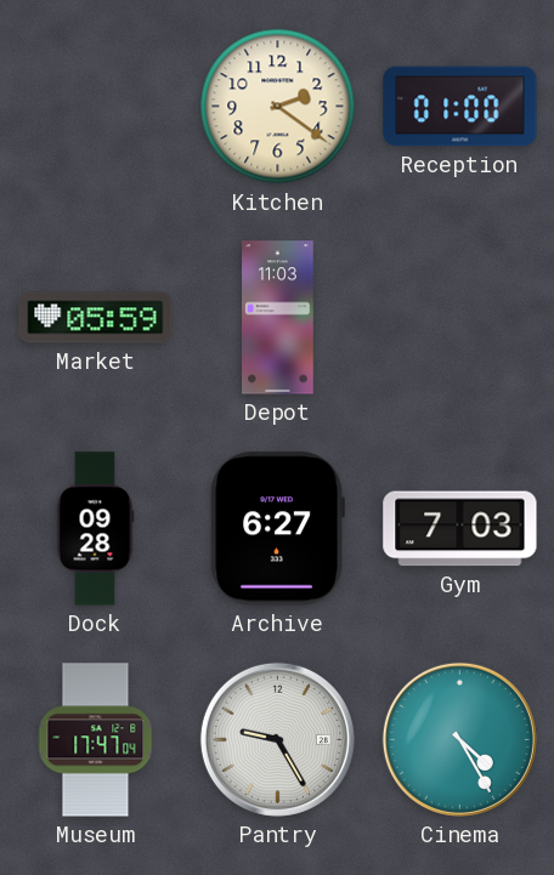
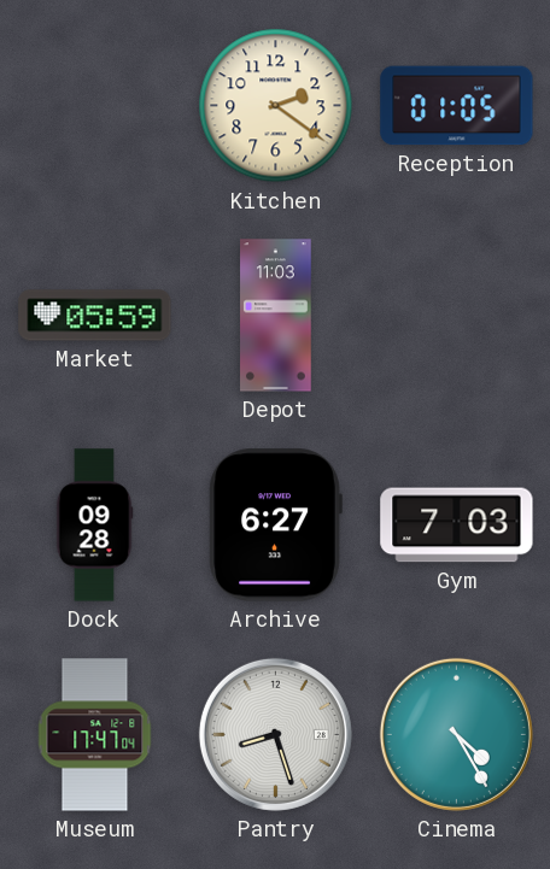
Reception: 01:00 -> 01:05 (457, 106)
Pantry: 9:25 -> 8:27 (275, 734)
